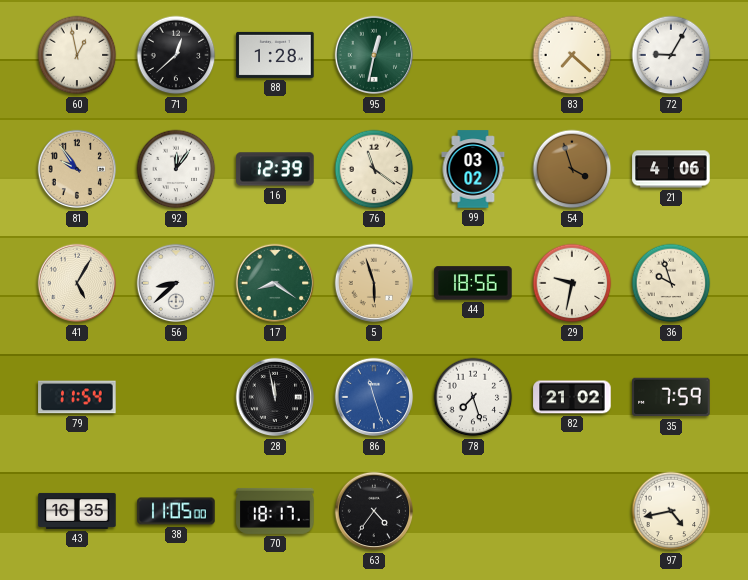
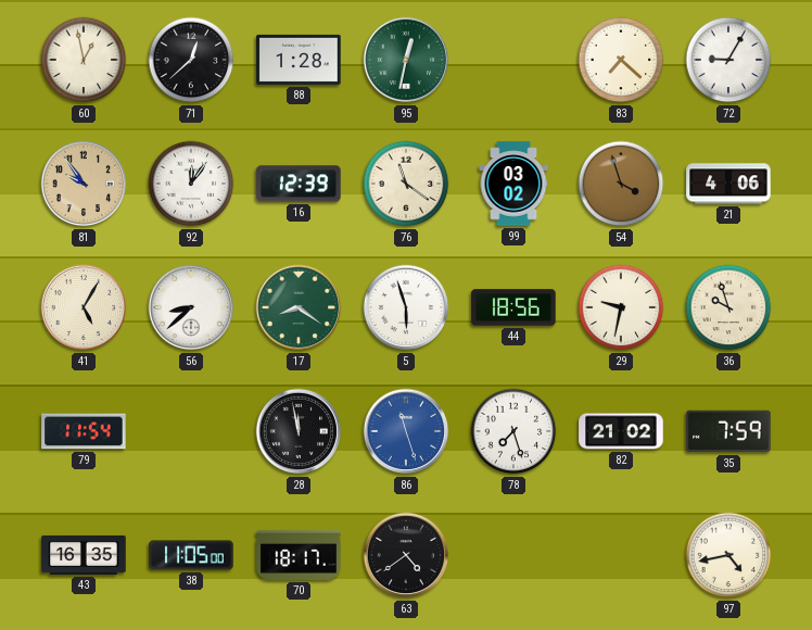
5 dial: champagne -> white (406, 307)
63: 4:36 -> 4:39 (406, 555)
